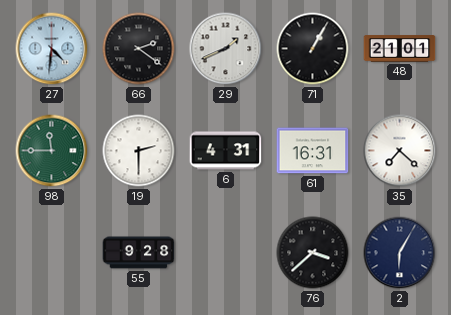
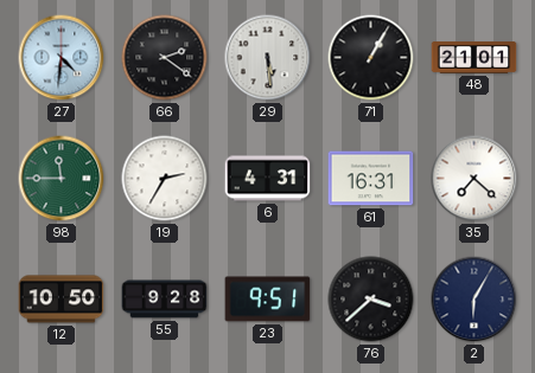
29: 1:41 -> 5:29 (268, 58)
19: 2:30 -> 2:35 (165, 179)
12: none -> 10:50 (62, 300)
23: none -> 9:51 (268, 300)
